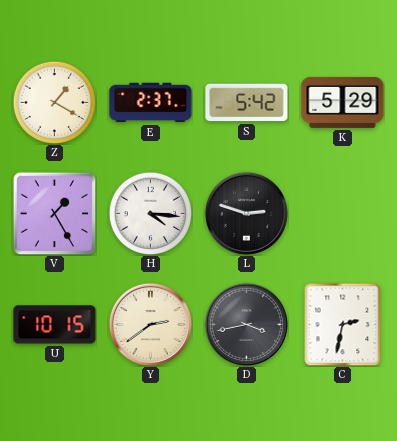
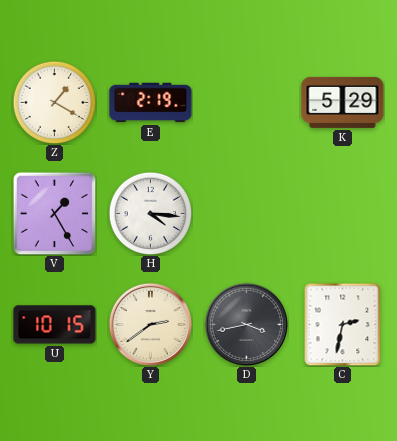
E: 2:37 -> 2:19 (151, 103)
S: 5:42 -> none (247, 103)
L: 2:48 -> none (246, 213)
